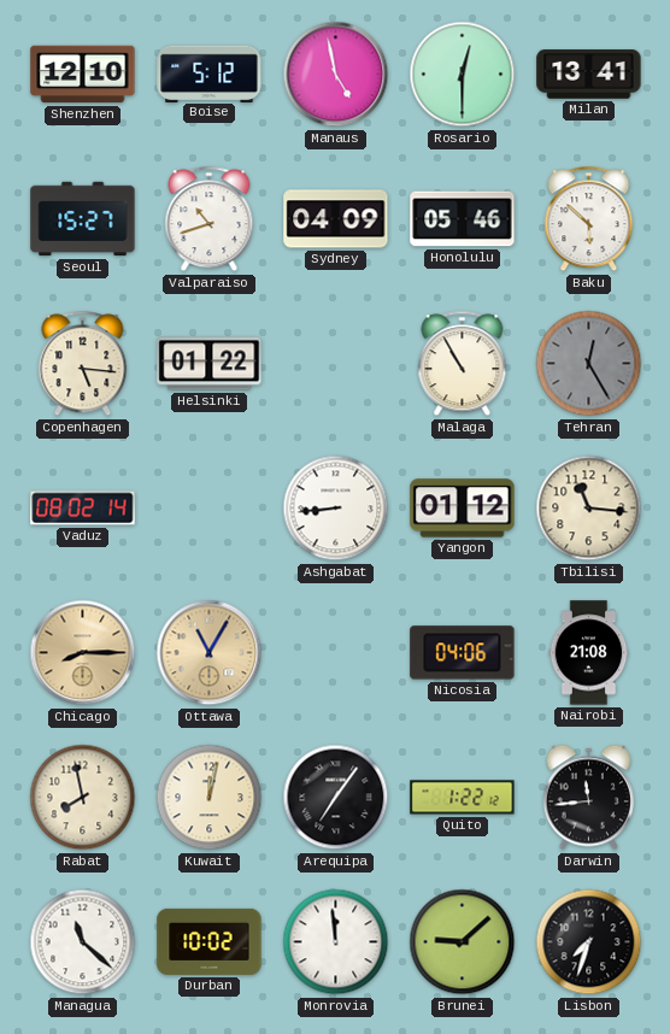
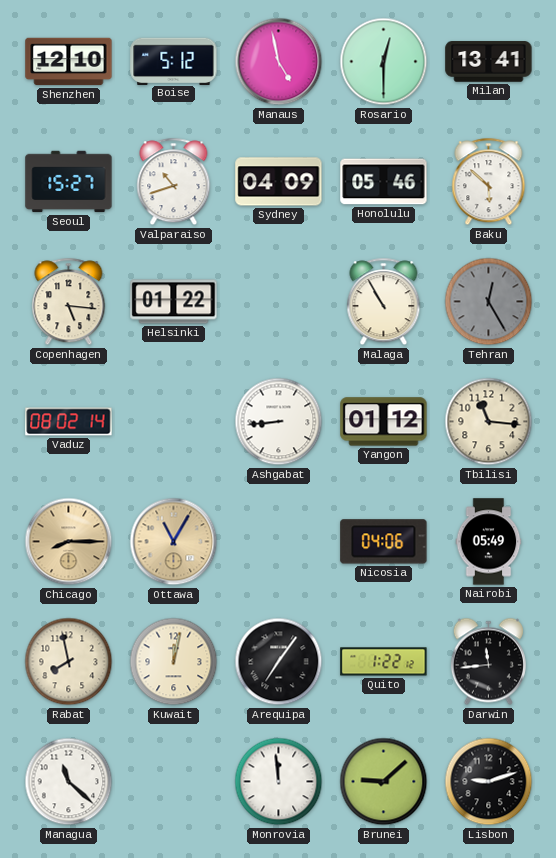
Nairobi: 21:08 -> 05:49 (489, 542)
Durban: 10:02 -> none (210, 941)
Lisbon: 7:33 -> 9:12 (489, 782)
